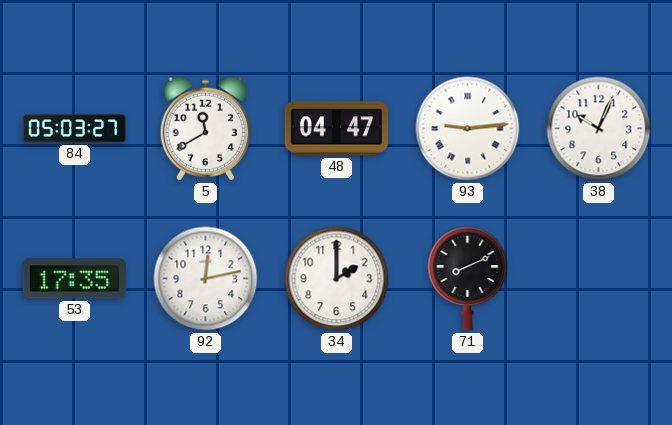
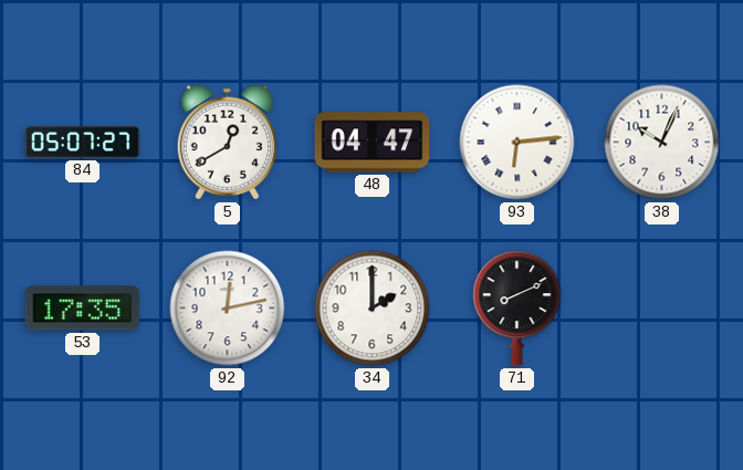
84: 05:03 -> 05:07 (83, 143)
5: 11:40 -> 12:40 (227, 143)
93: 9:14 -> 6:14 (517, 143)
